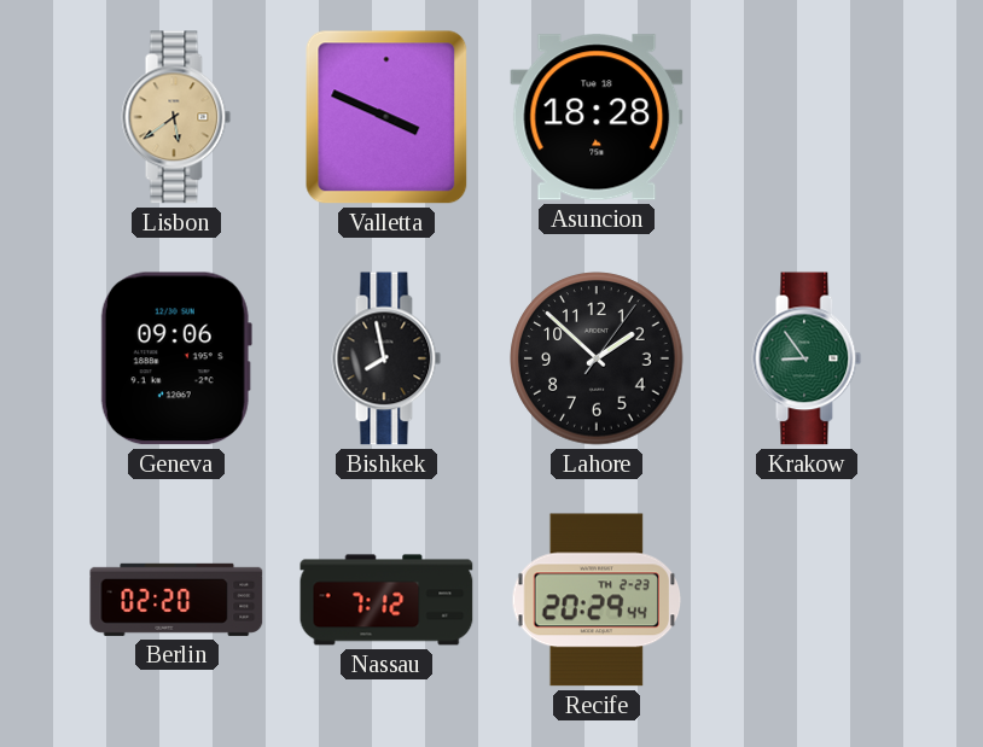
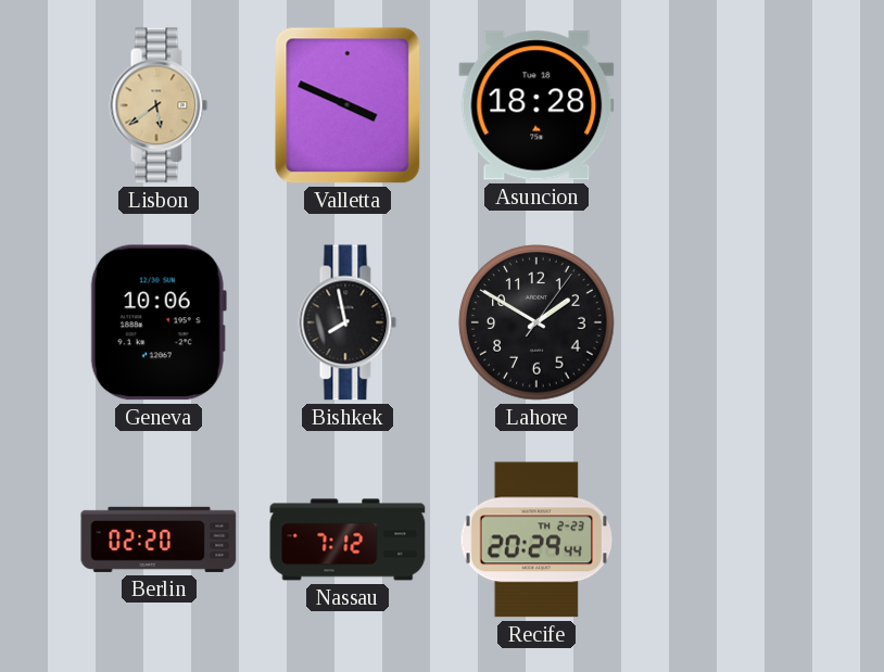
Geneva: 09:06 -> 10:06 (159, 322)
Lahore: 1:52 -> 1:50 (536, 322)
Krakow: 8:54 -> none (807, 358)
